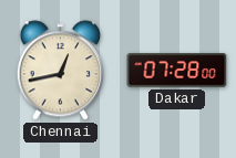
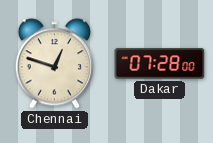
Chennai: 12:43 -> 12:48 (54, 64)
